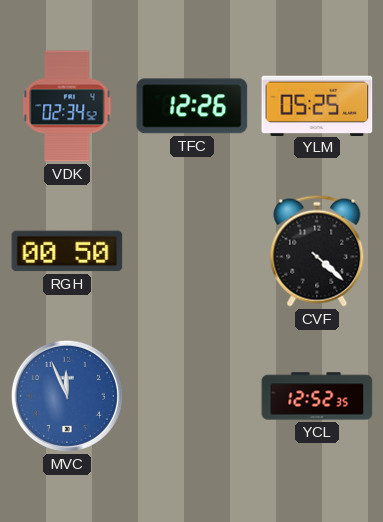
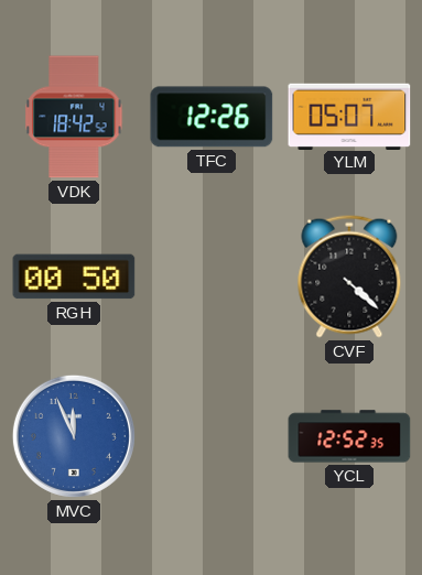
VDK: 02:34 -> 18:42 (74, 117)
YLM: 05:25 -> 05:07 (349, 116)
